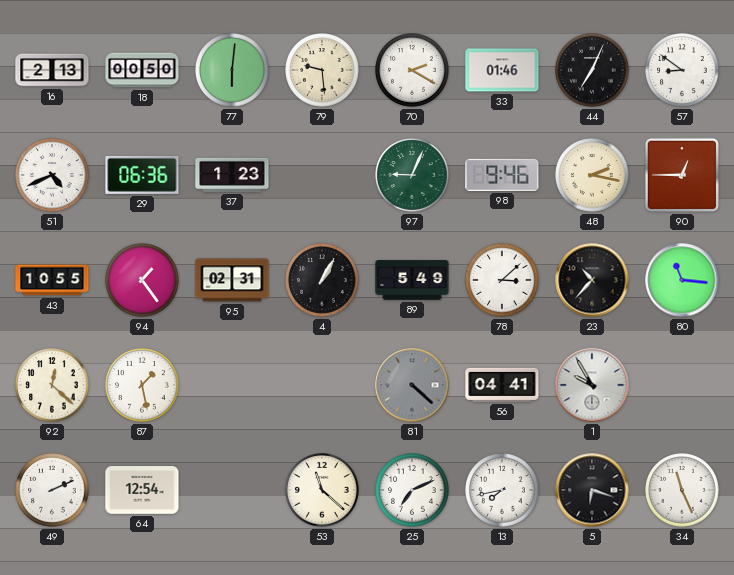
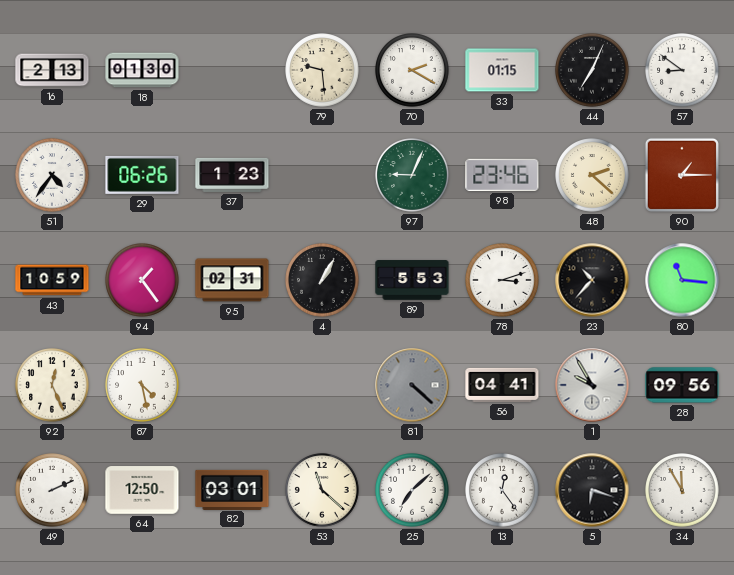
18: 00:50 -> 01:30 (142, 70)
77: 6:01 -> none (232, 70)
33: 01:46 -> 01:15 (502, 70)
51: 4:41 -> 4:36 (52, 175)
29: 06:36 -> 06:26 (142, 175)
98: 9:46 -> 23:46 (502, 175)
48: 2:17 -> 2:22 (592, 175)
90: 12:45 -> 1:15 (682, 175)
43: 10:55 -> 10:59 (52, 280)
89: 5:49 -> 5:53 (412, 280)
78: 3:08 -> 3:12 (502, 280)
92: 12:22 -> 12:26 (52, 385)
87: 1:28 -> 4:28 (142, 385)
28: none -> 09:56 (682, 385)
64: 12:54 -> 12:50 (142, 490)
82: none -> 03:01 (232, 489)
25: 7:11 -> 7:08 (412, 490)
13: 7:43 -> 12:24 (502, 490)
34: 11:26 -> 11:55 (682, 490)
